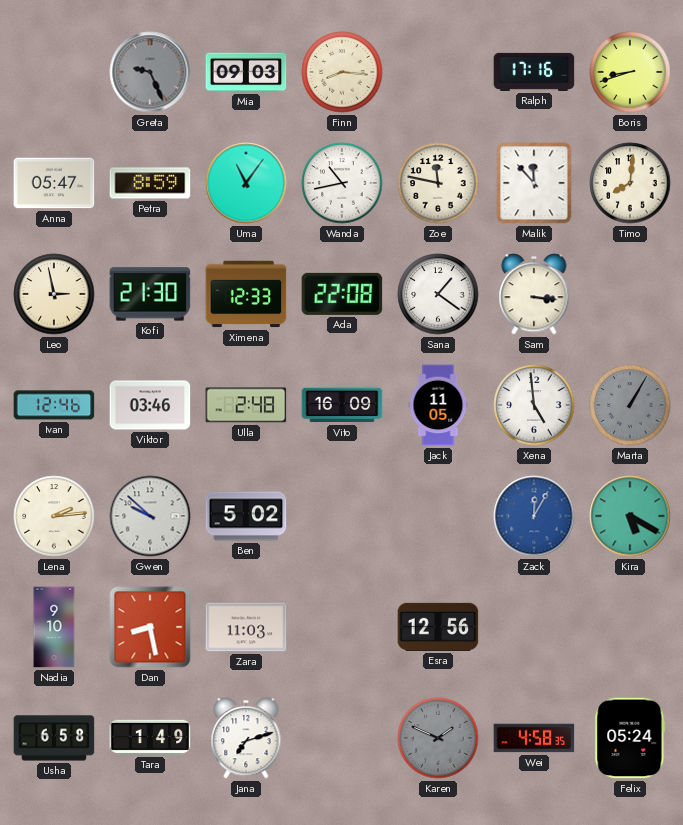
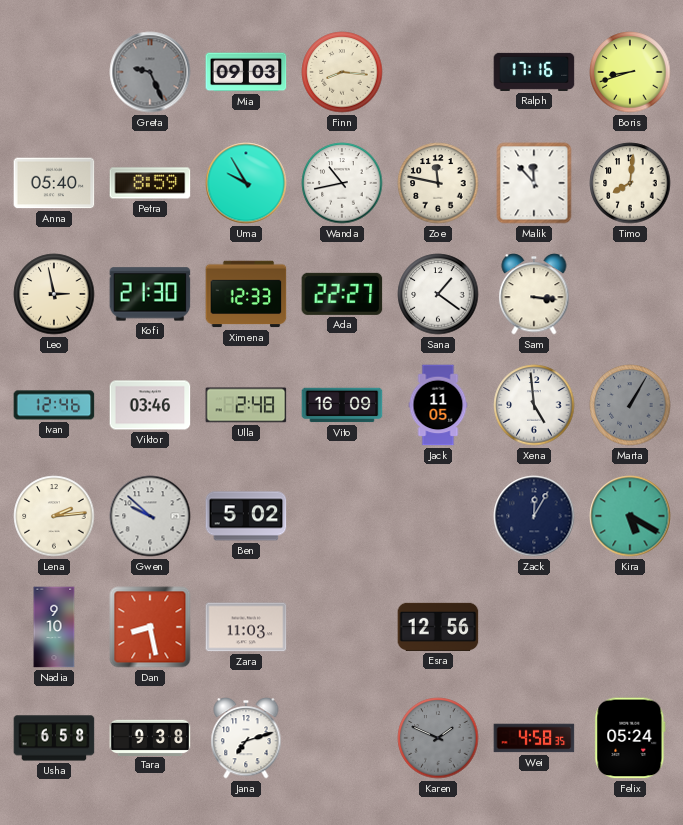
Anna: 05:47 -> 05:40 (54, 183)
Uma: 11:06 -> 9:55 (246, 183)
Ada: 22:08 -> 22:27 (342, 294)
Zack dial: blue -> navy (534, 516)
Tara: 1:49 -> 9:38 (150, 737)
